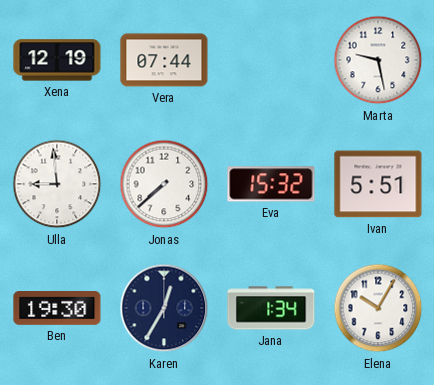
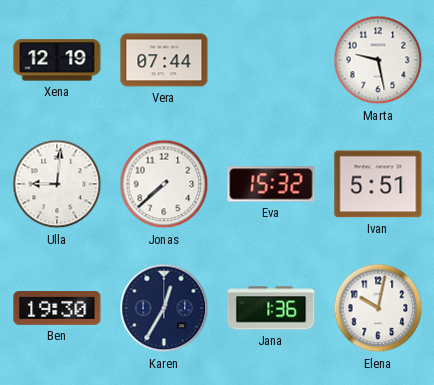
Ulla: 8:59 -> 9:01 (57, 184)
Jana: 1:34 -> 1:36 (271, 308)
Elena: 10:05 -> 10:02 (378, 308)
